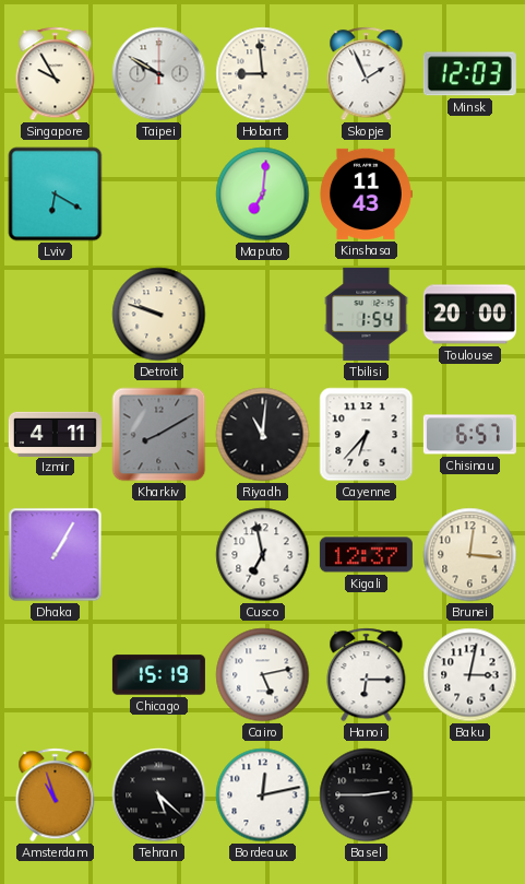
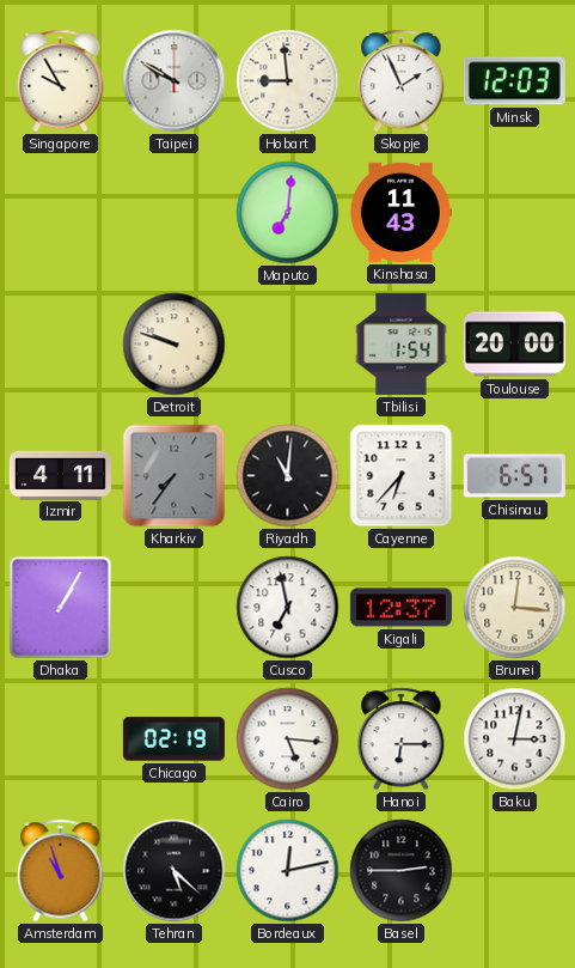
Lviv: 6:20 -> none (56, 195)
Kharkiv: 8:10 -> 7:36 (175, 476)
Chicago: 15:19 -> 02:19 (173, 739)
Cairo: 5:13 -> 5:16 (288, 739)
